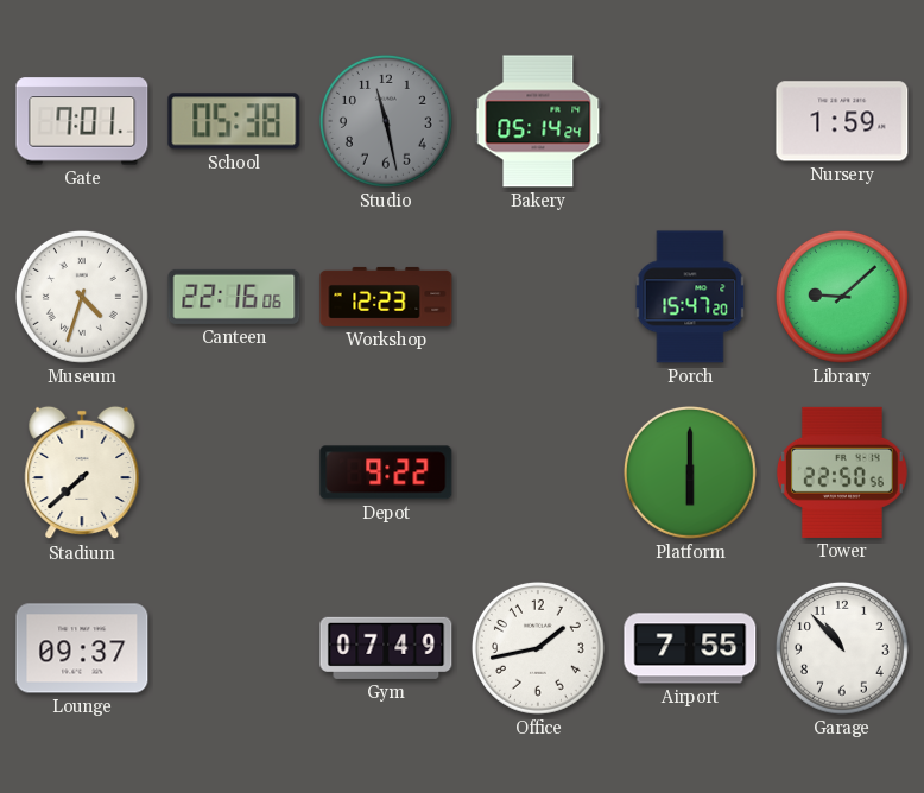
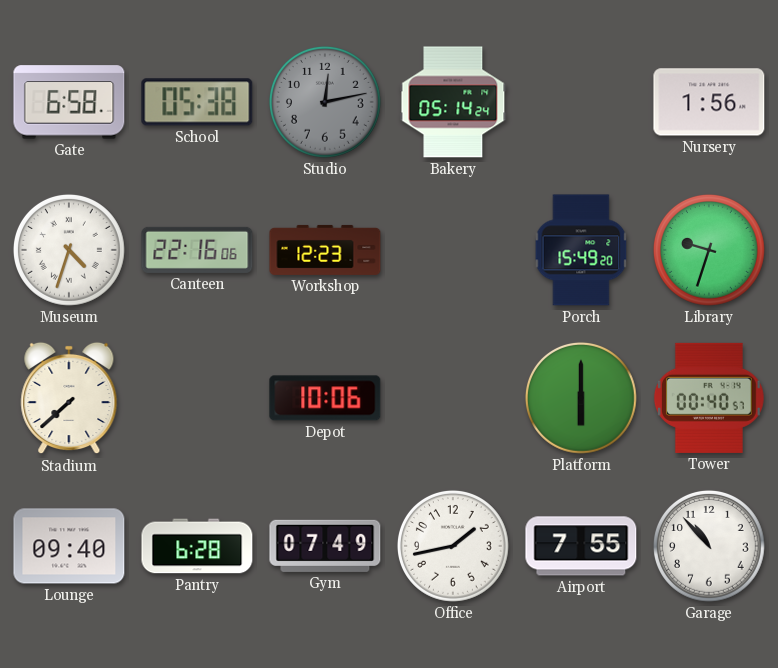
Gate: 7:01 -> 6:58 (69, 102)
Studio: 11:28 -> 12:13 (325, 102)
Nursery: 1:59 -> 1:56 (709, 102)
Porch: 15:47 -> 15:49 (581, 250)
Library: 9:08 -> 9:33 (709, 250)
Depot: 9:22 -> 10:06 (325, 398)
Tower: 22:50 -> 00:40 (709, 398)
Lounge: 09:37 -> 09:40 (69, 546)
Pantry: none -> 6:28 (197, 546)
